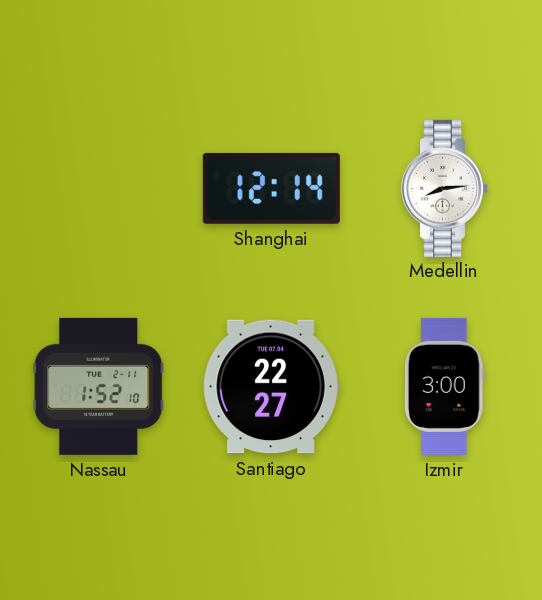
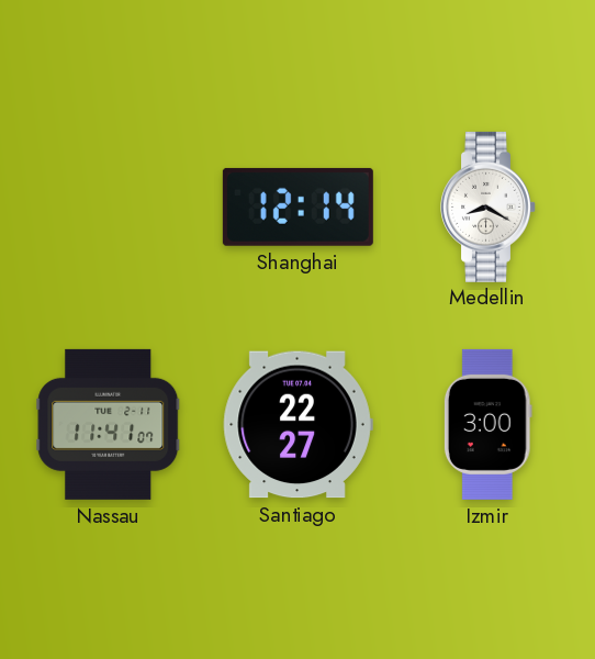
Medellin: 8:14 -> 8:20 (489, 206)
Nassau: 1:52 -> 11:41 (109, 424)
